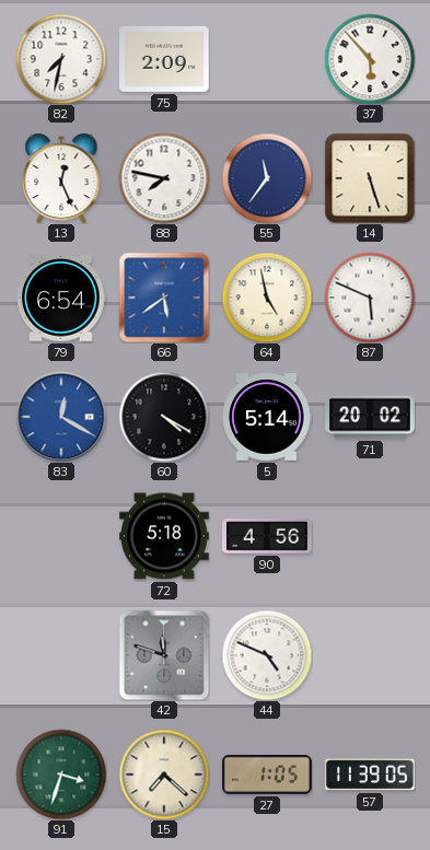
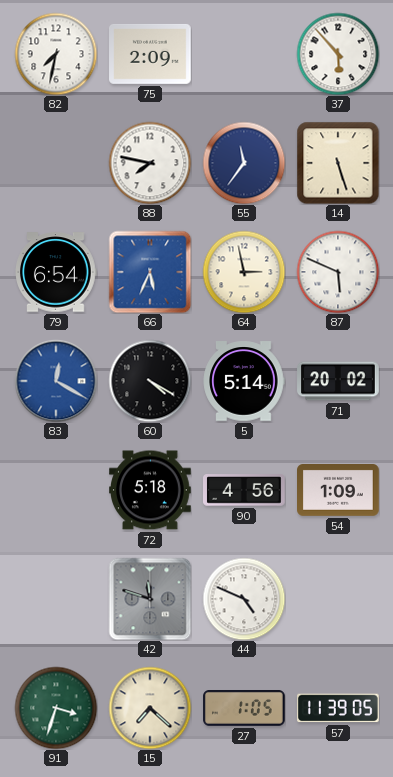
13: 12:26 -> none (61, 178)
66: 5:39 -> 5:34 (150, 272)
64: 4:58 -> 2:58 (244, 272)
54: none -> 1:09 (339, 491)
